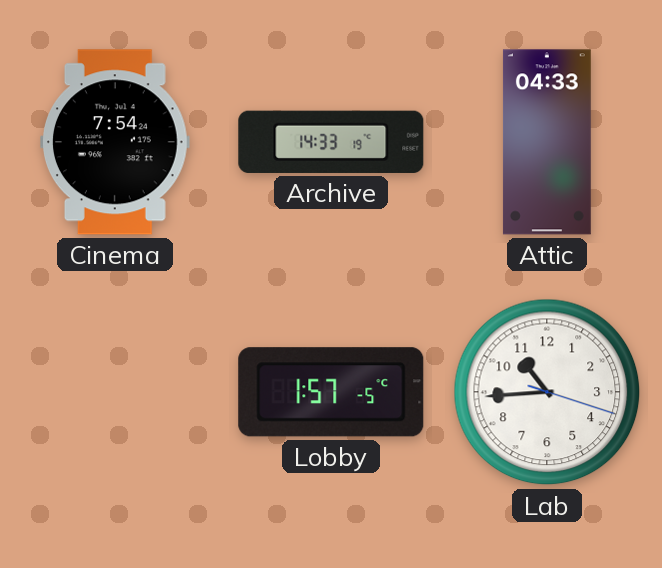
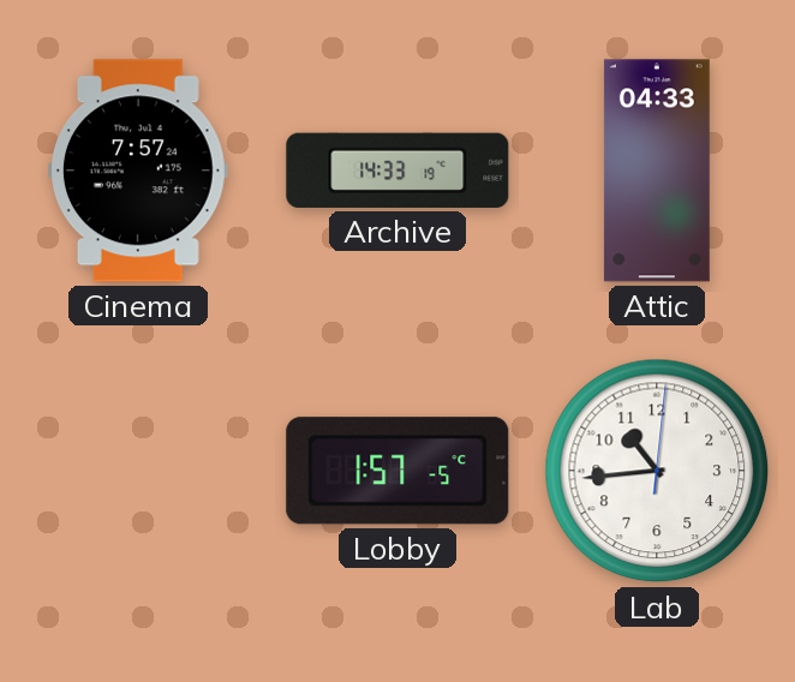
Cinema: 7:54 -> 7:57 (139, 170)
Lab: 10:44:18 -> 10:44:01 (657, 471)
